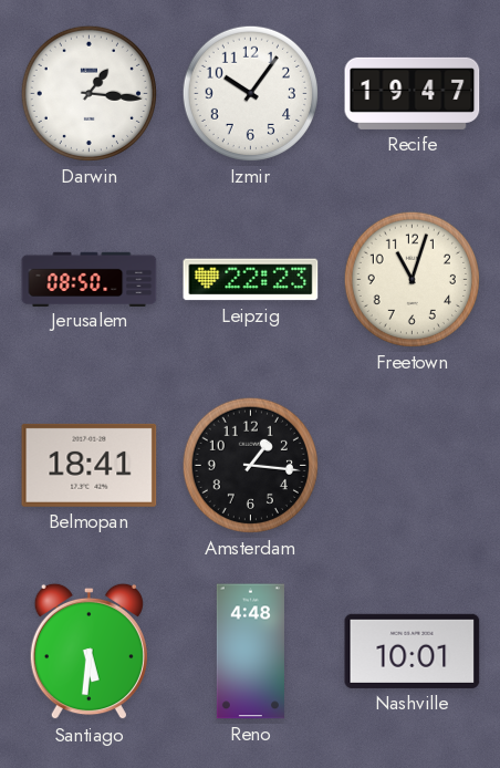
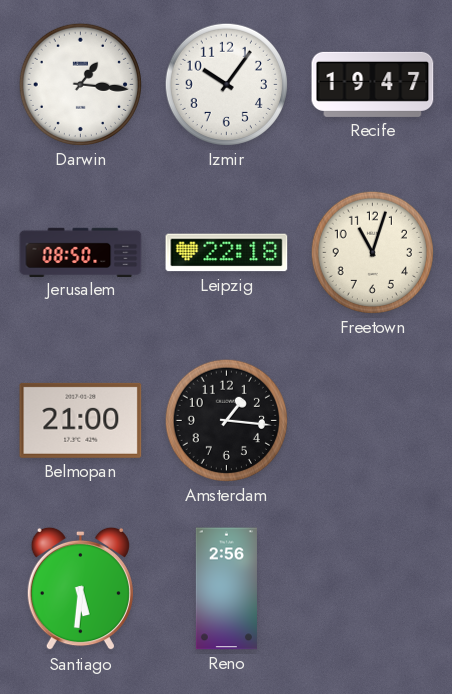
Leipzig: 22:23 -> 22:18 (227, 253)
Belmopan: 18:41 -> 21:00 (81, 420)
Reno: 4:48 -> 2:56 (226, 589)
Nashville: 10:01 -> none (413, 651)
